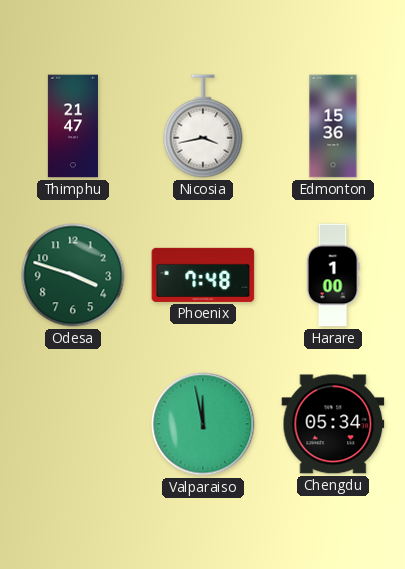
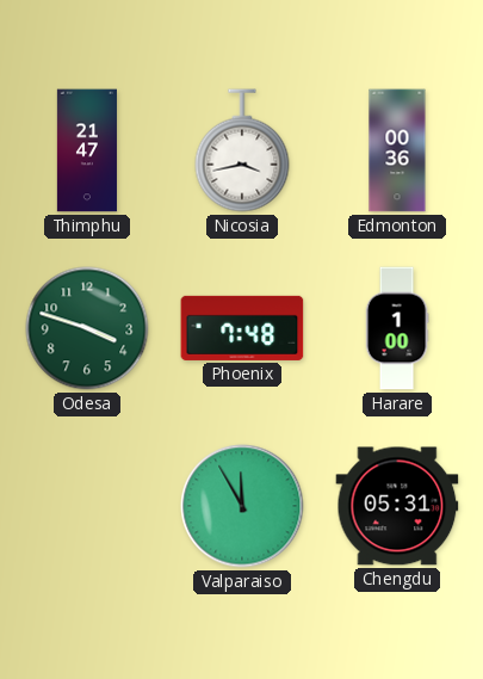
Edmonton: 15:36 -> 00:36 (397, 150)
Valparaiso: 11:58 -> 11:55 (242, 506)
Chengdu: 05:34 -> 05:31 (397, 506)
